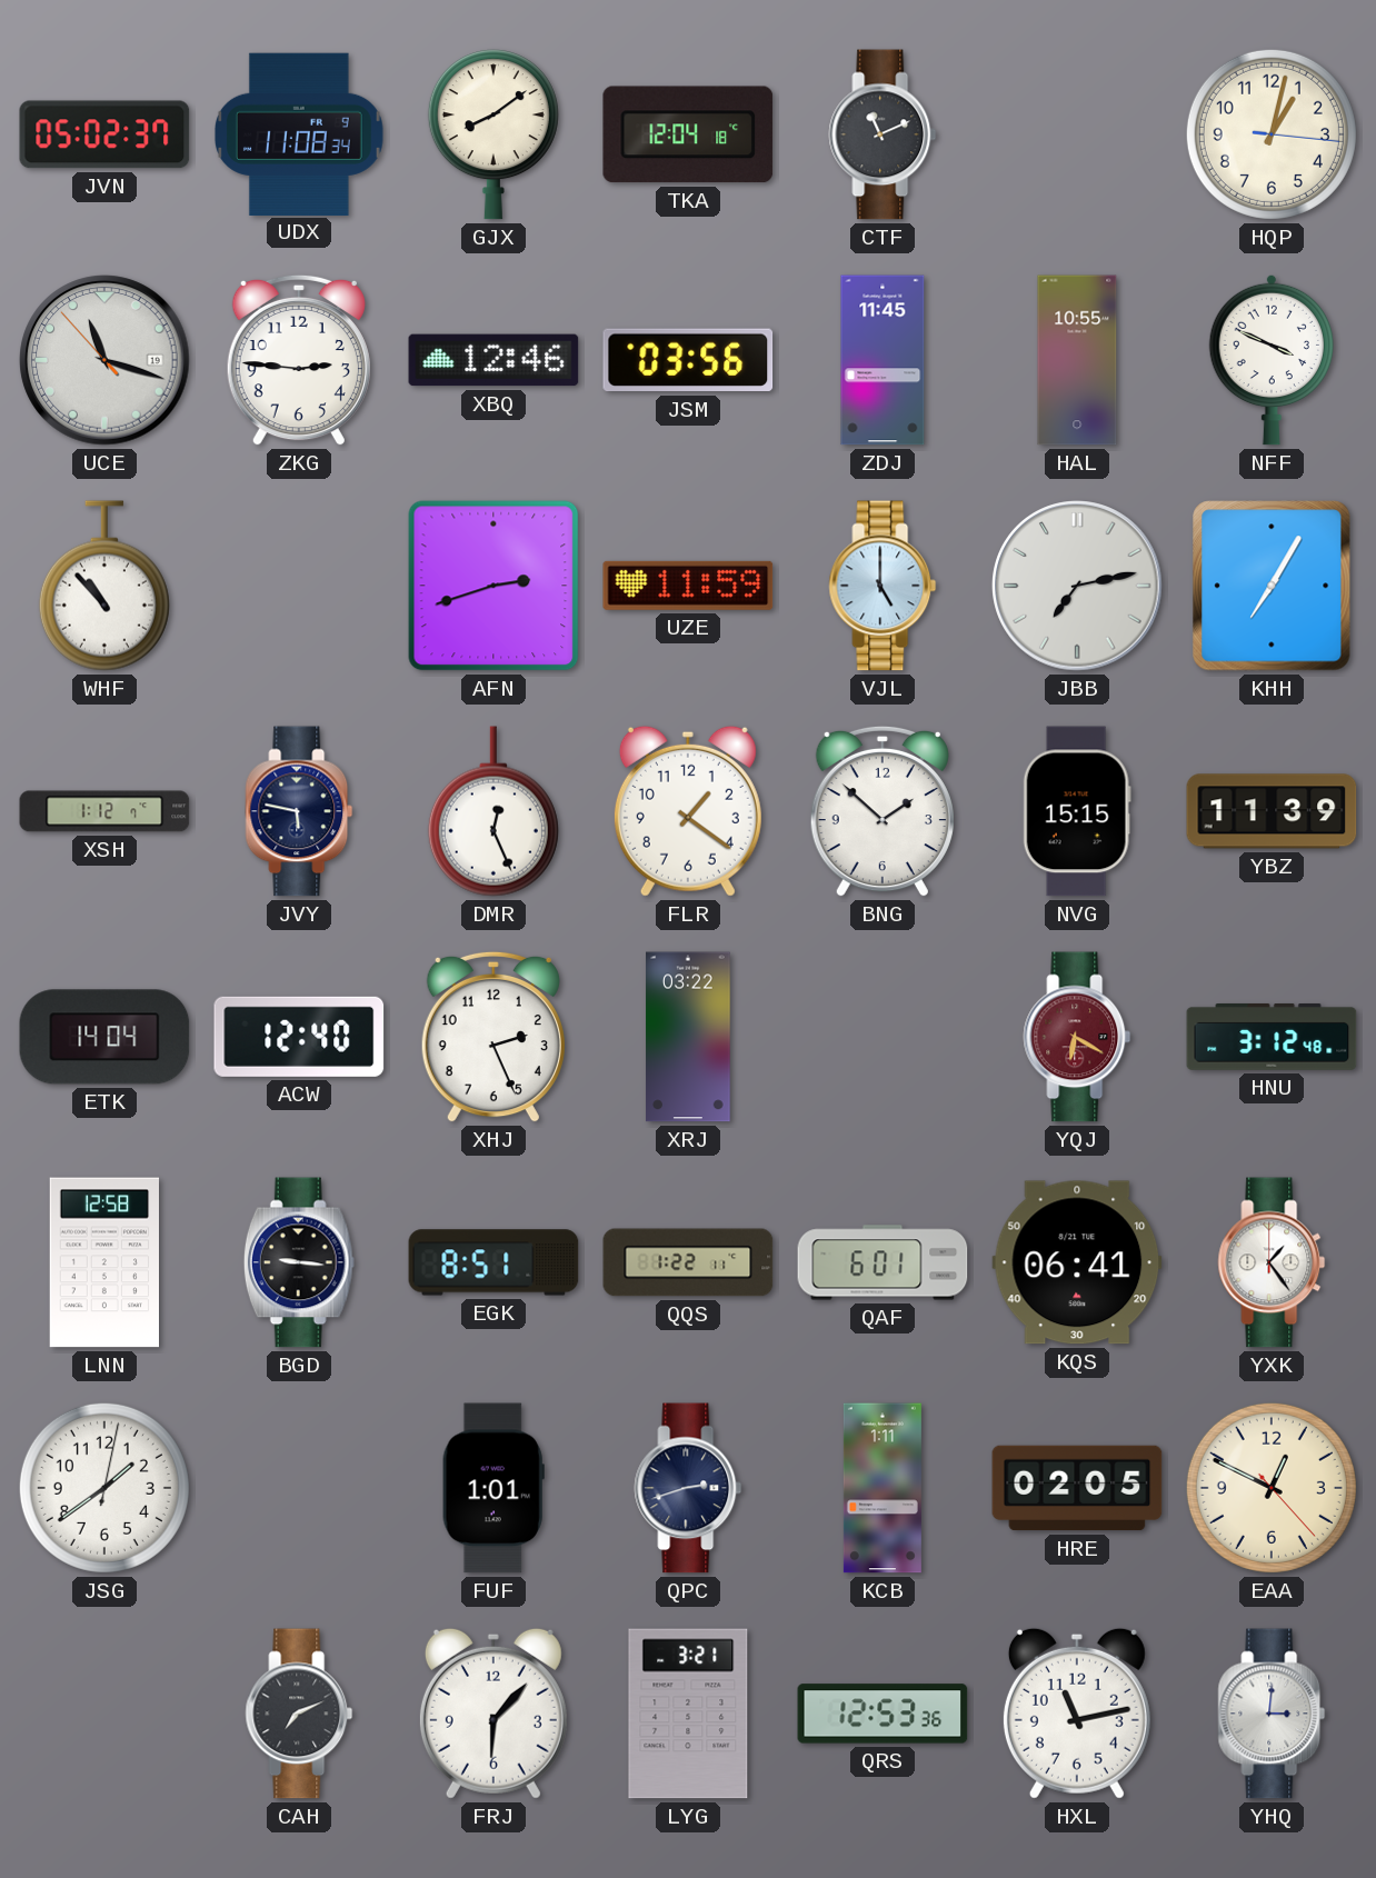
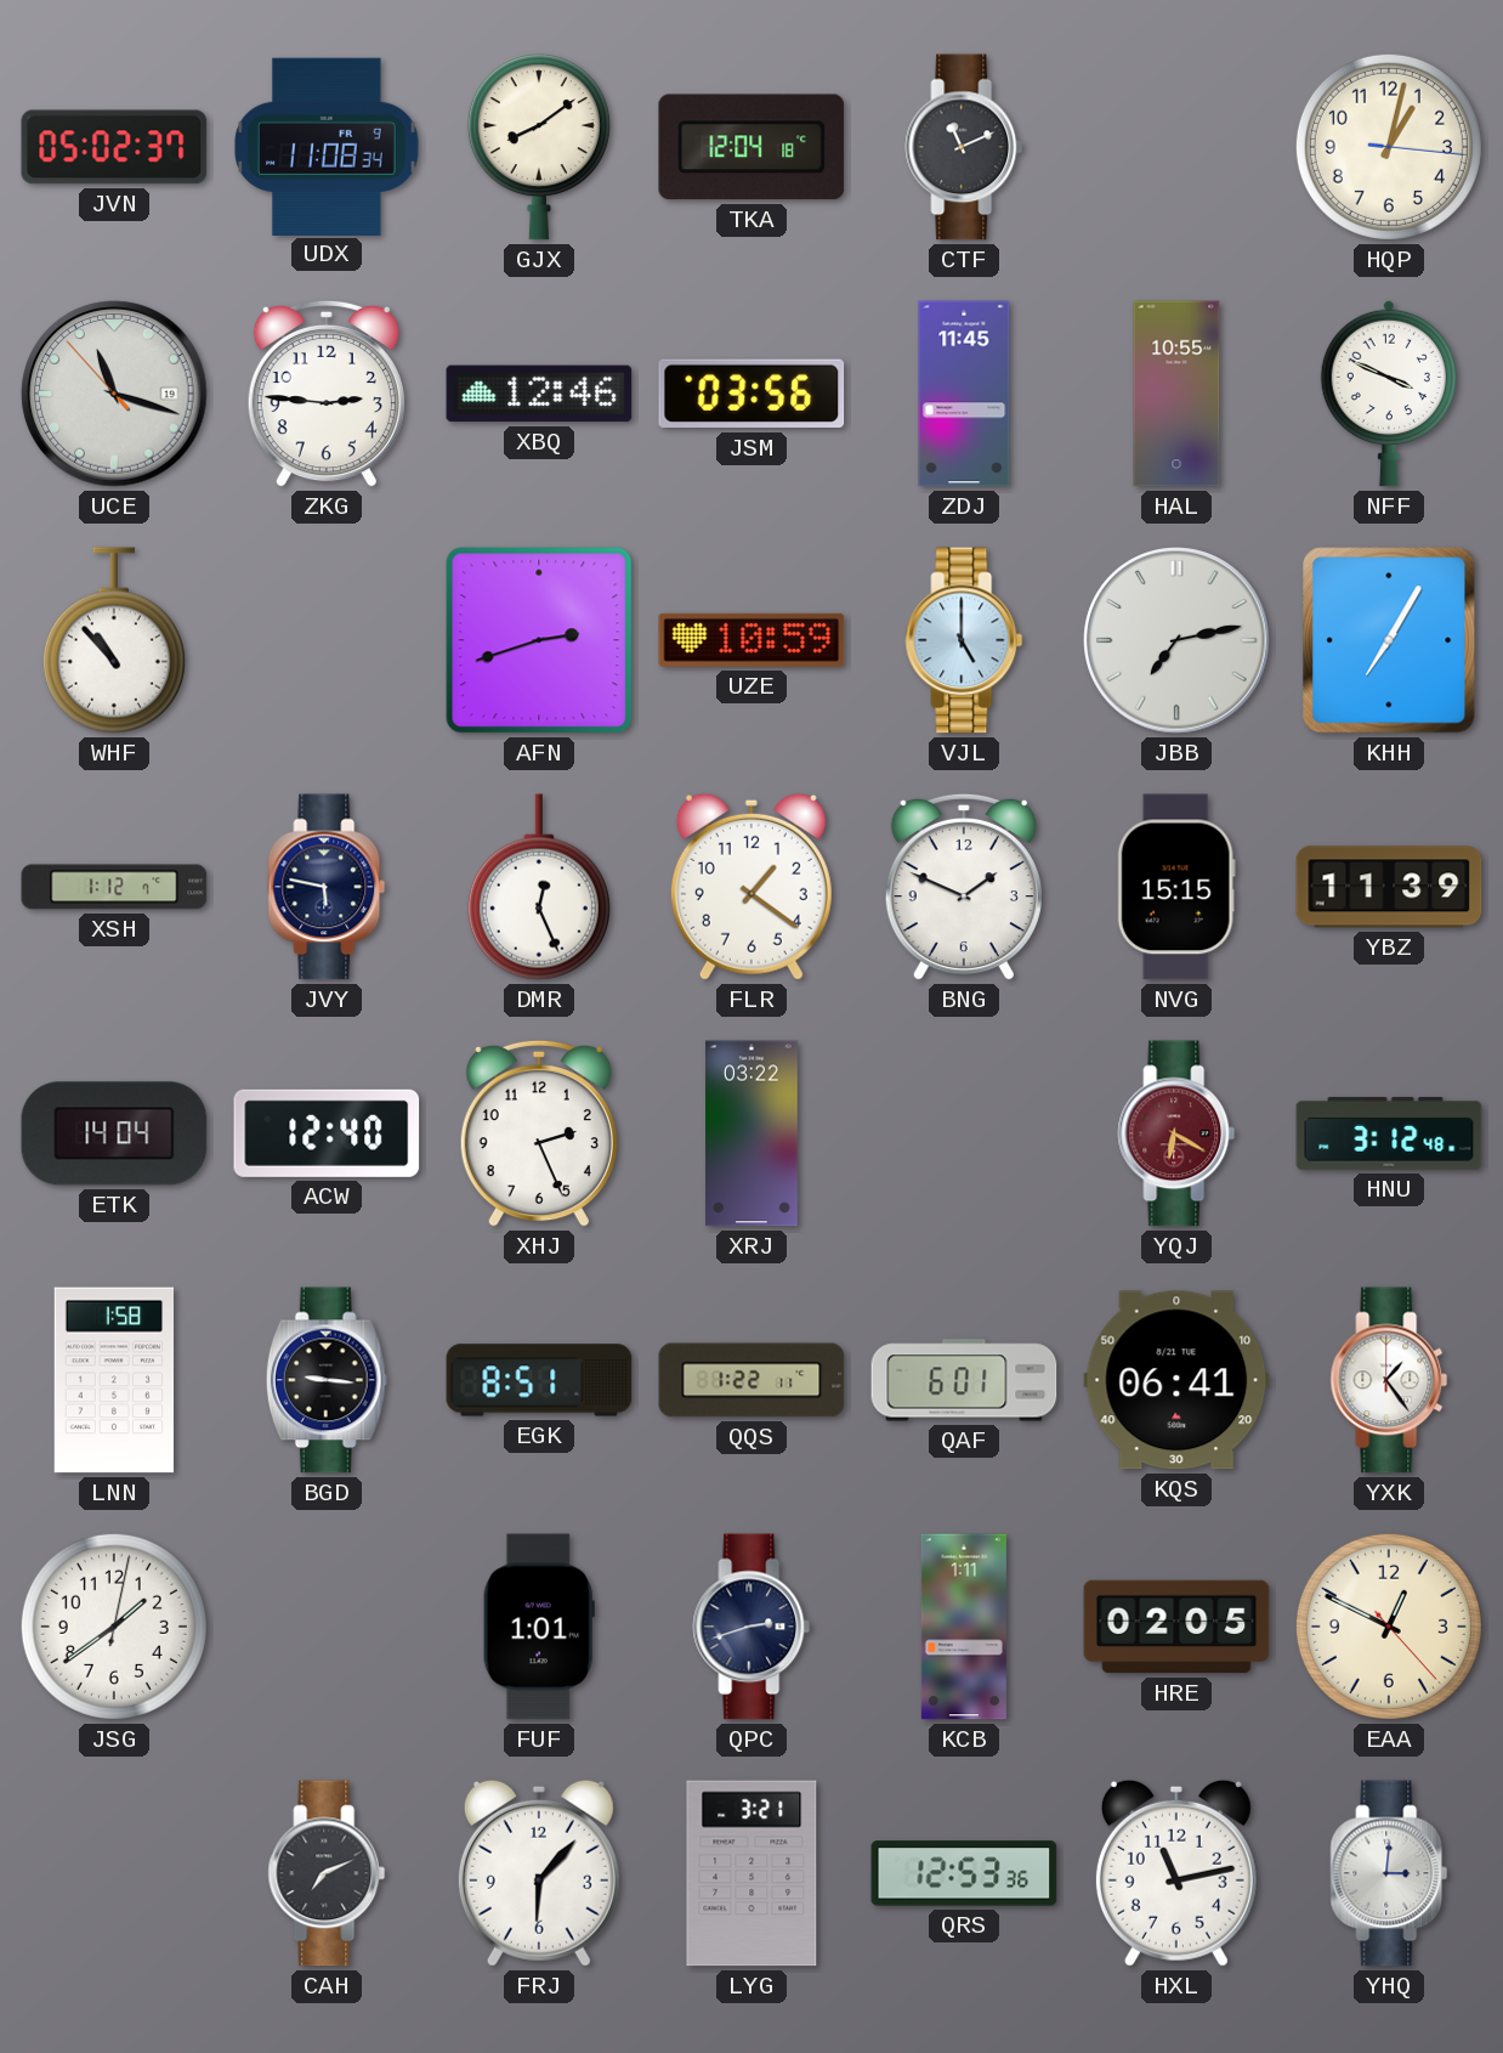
UZE: 11:59 -> 10:59 (751, 640)
BNG: 1:52 -> 1:49 (964, 887)
LNN: 12:58 -> 1:58 (114, 1380)
